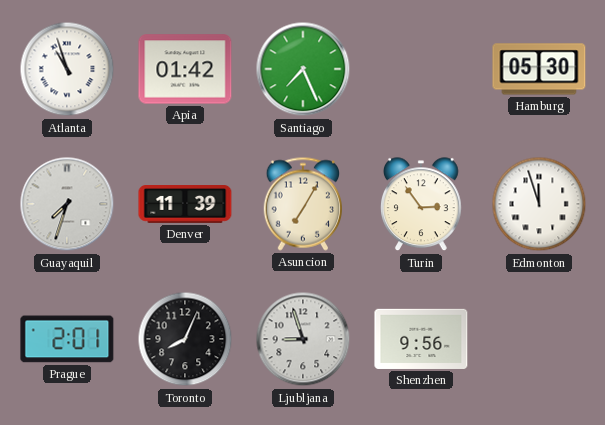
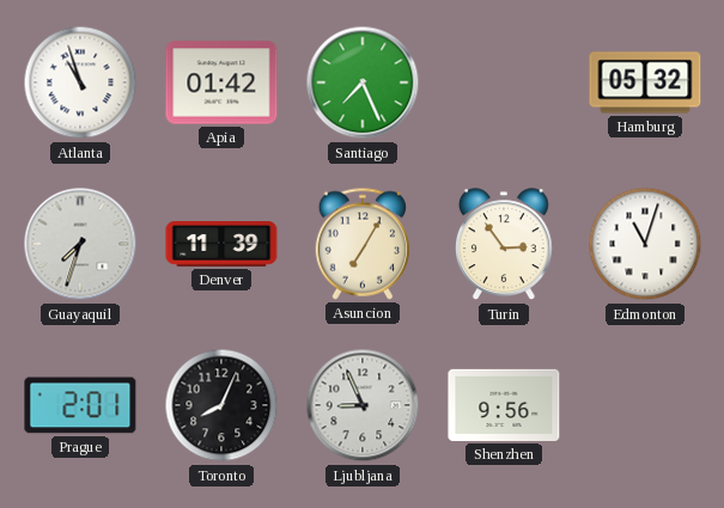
Hamburg: 05:30 -> 05:32 (645, 82)
Edmonton: 11:57 -> 11:03 (645, 244)
Ljubljana: 8:57 -> 8:56 (363, 405)
